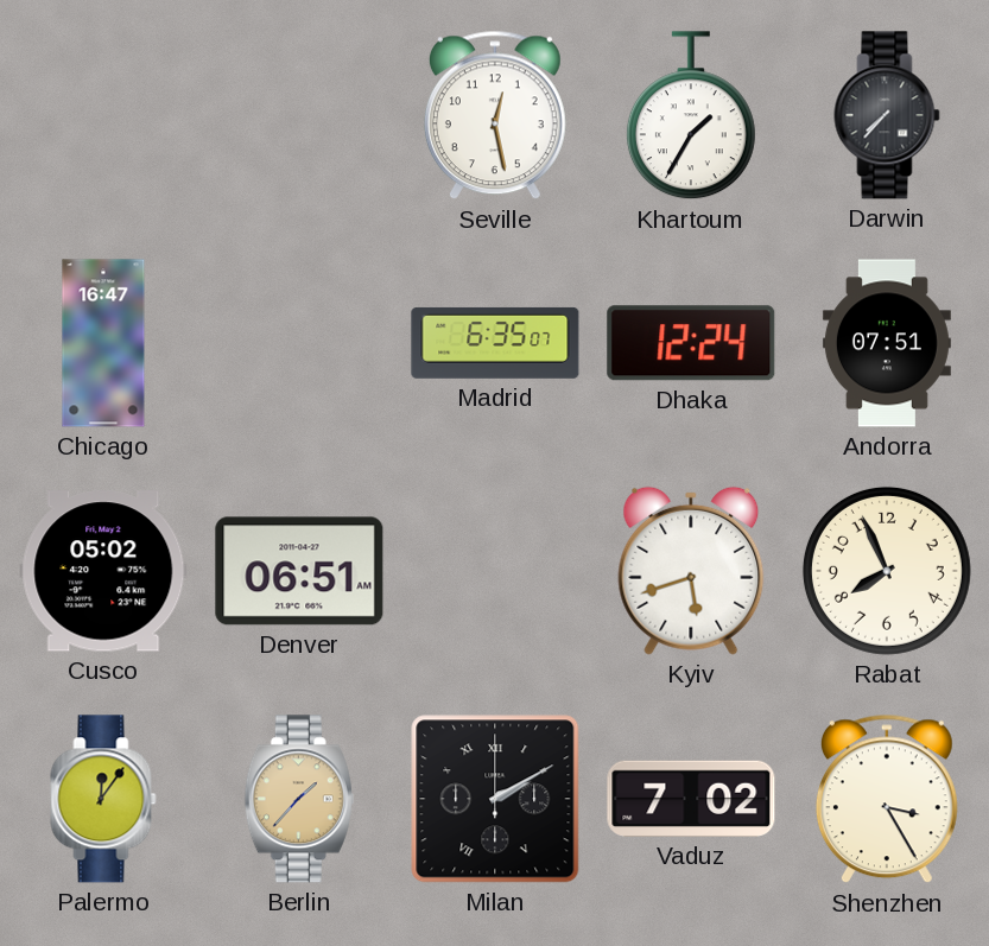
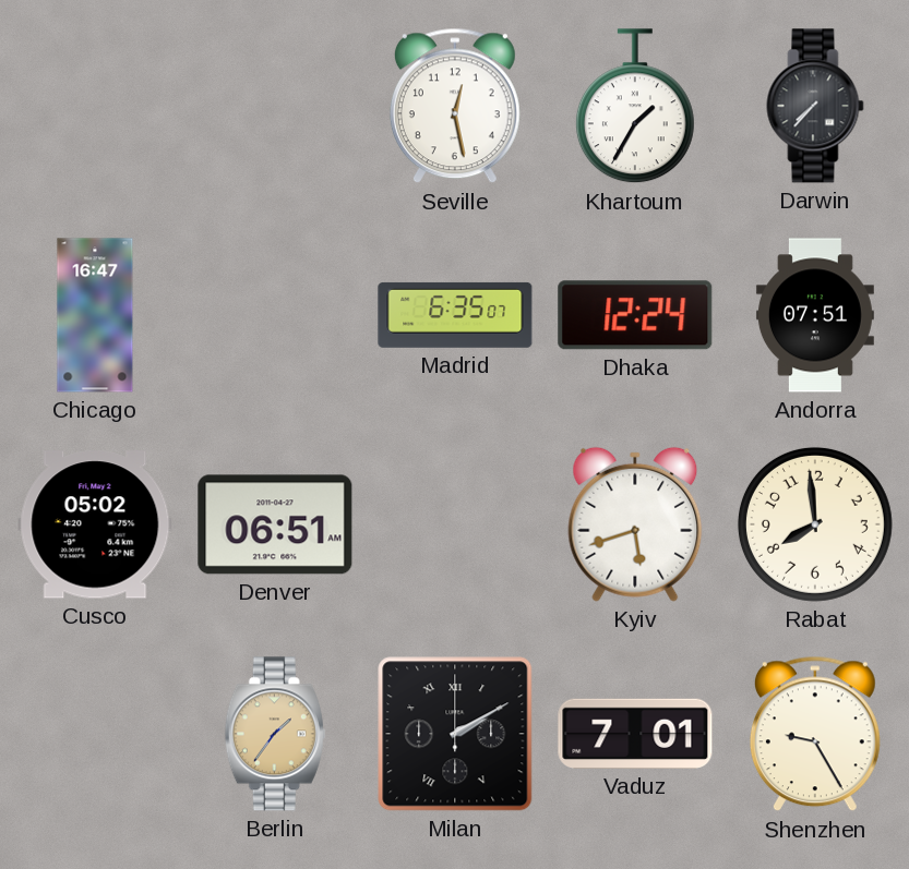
Rabat: 7:56 -> 7:59 (815, 524)
Palermo: 12:06 -> none (103, 799)
Berlin: 1:37 -> 1:36 (275, 734)
Vaduz: 7:02 -> 7:01 (635, 734)
Shenzhen: 3:25 -> 9:25 (815, 734)
